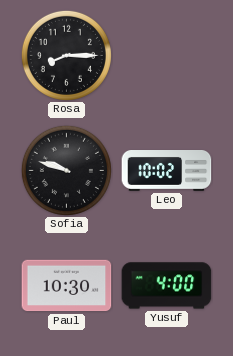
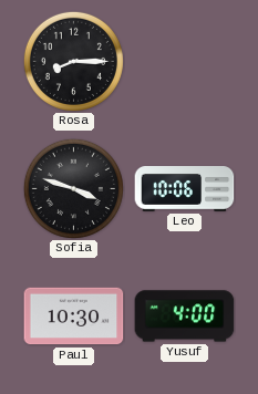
Sofia: 9:48 -> 3:48 (73, 188)
Leo: 10:02 -> 10:06 (185, 189)
